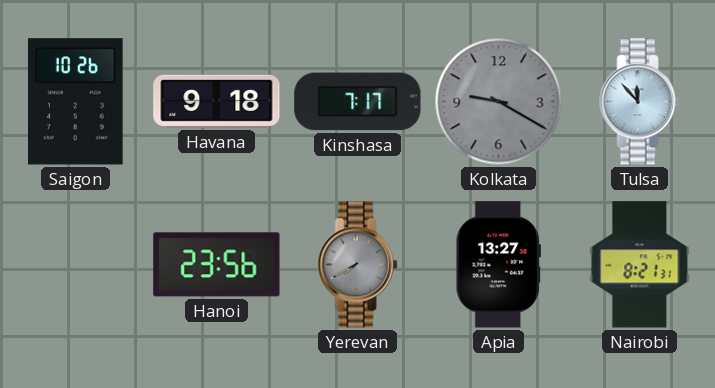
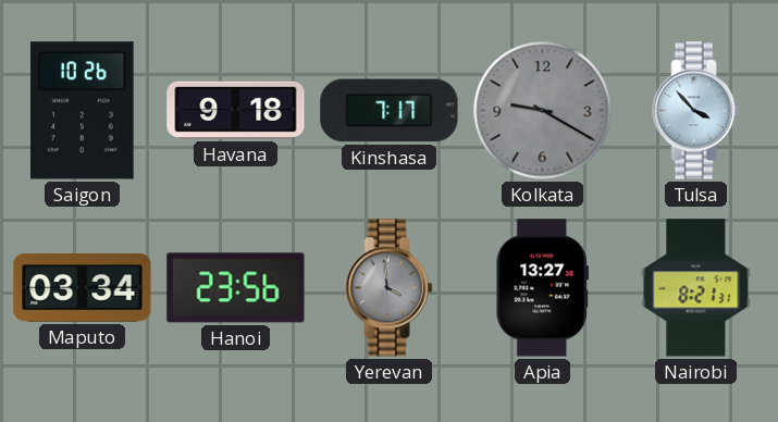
Tulsa: 11:53 -> 3:53 (696, 111)
Maputo: none -> 03:34 (83, 288)
Yerevan: 7:40 -> 3:59 (390, 288)
